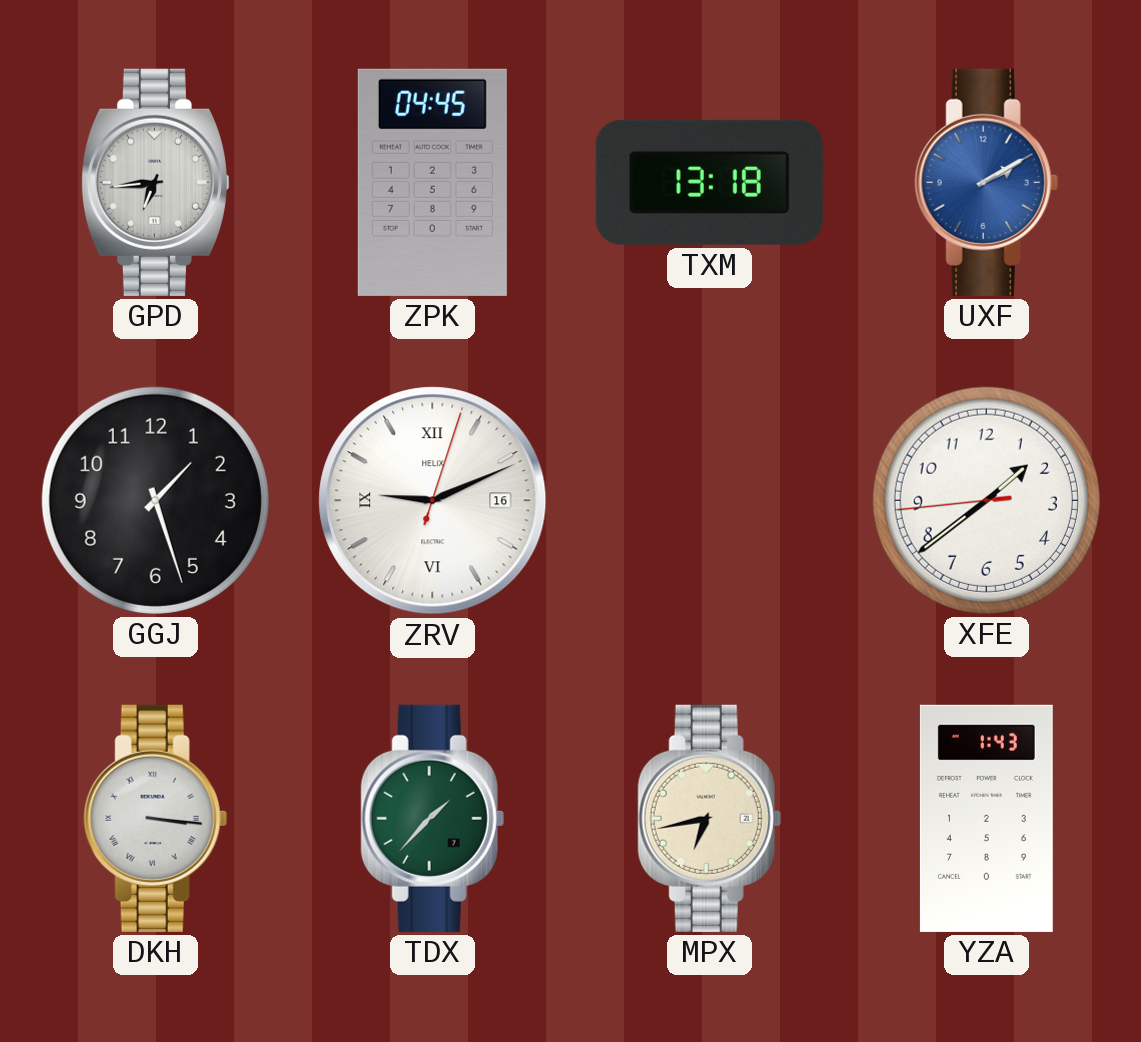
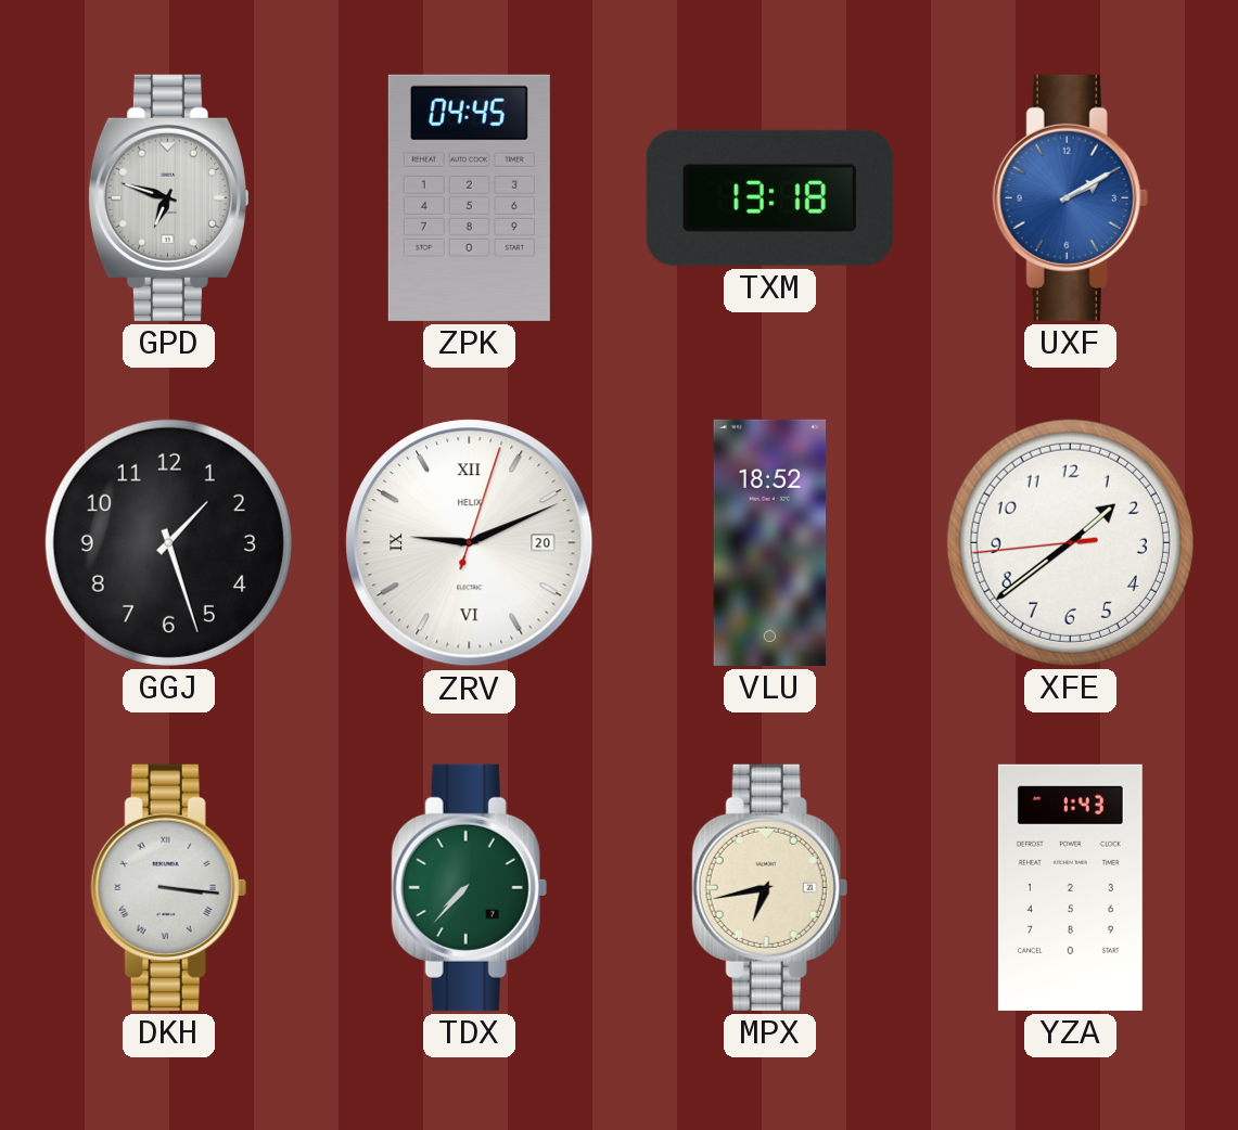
GPD: 6:44 -> 6:48 (168, 197)
ZRV date: 16 -> 20 (470, 543)
VLU: none -> 18:52 (770, 542)
TDX: 1:37 -> 7:37 (469, 887)
